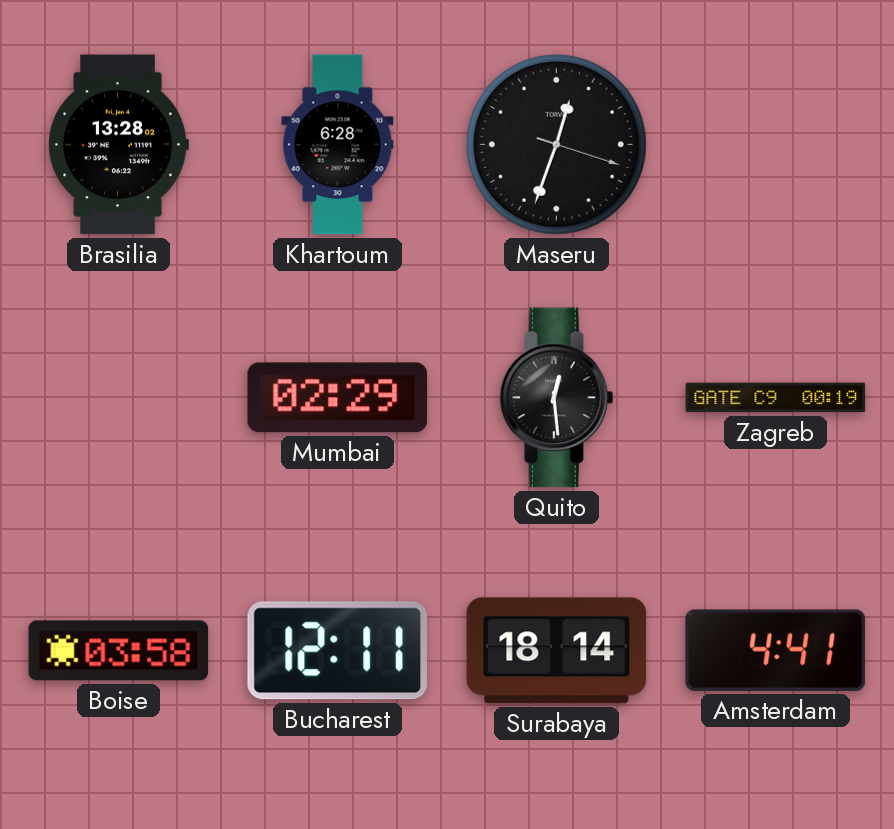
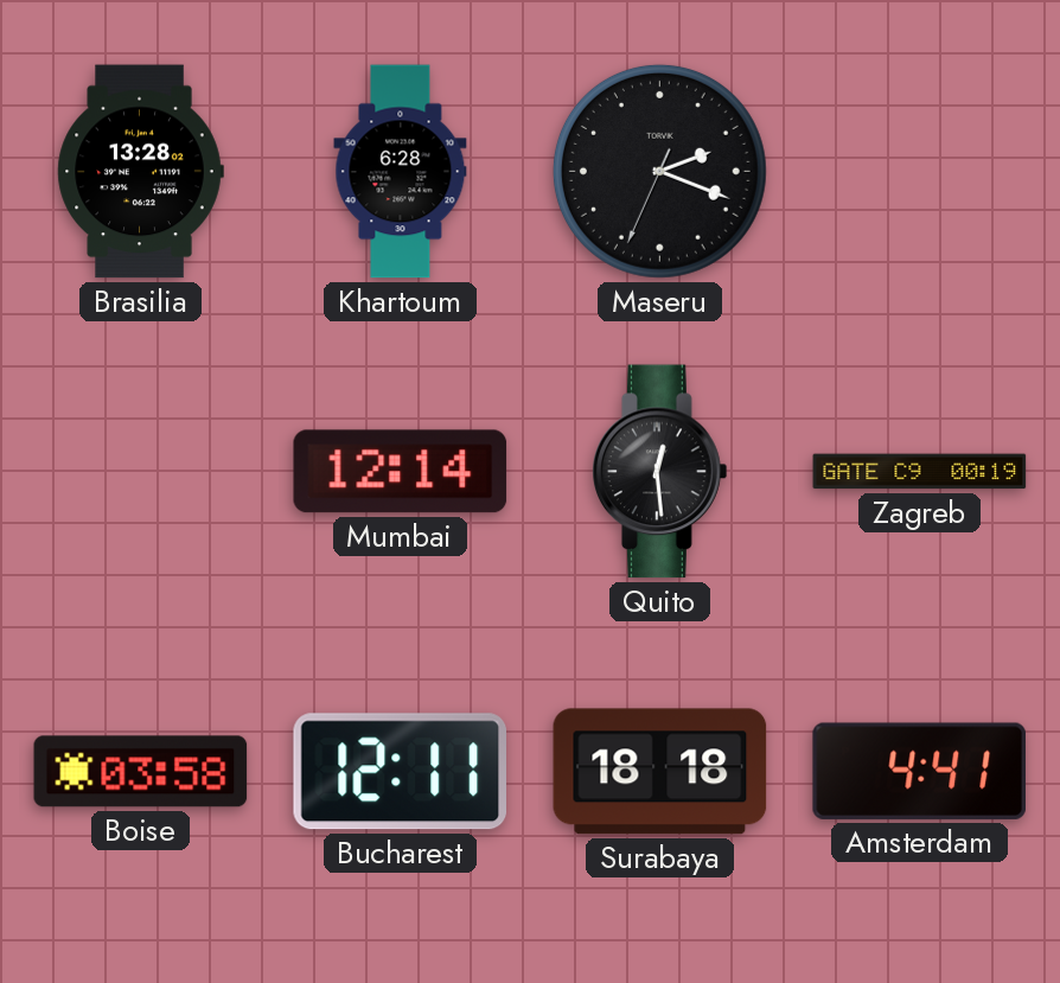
Maseru: 12:33 -> 2:18 (659, 171)
Mumbai: 02:29 -> 12:14 (401, 472)
Surabaya: 18:14 -> 18:18 (660, 772)
